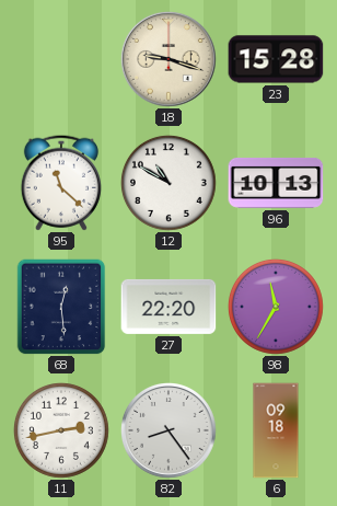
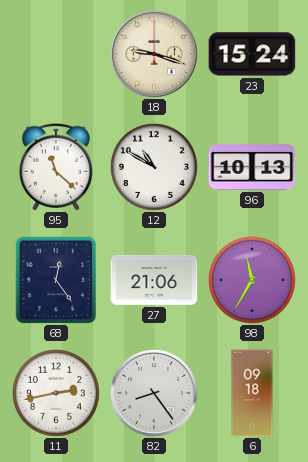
23: 15:28 -> 15:24 (252, 54)
68: 12:29 -> 12:24 (56, 280)
27: 22:20 -> 21:06 (154, 280)
